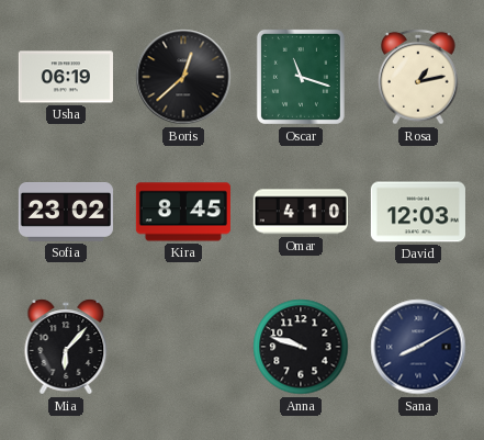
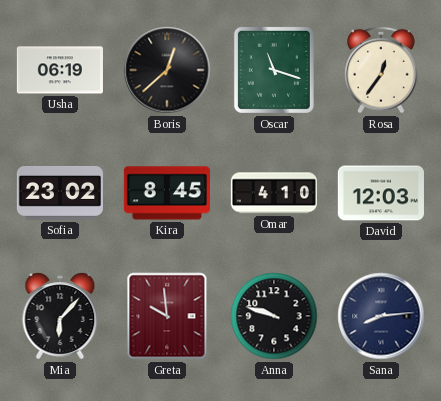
Rosa: 1:13 -> 12:36 (382, 70)
Greta: none -> 9:59 (167, 316)
Sana: 8:10 -> 8:14 (381, 316)
